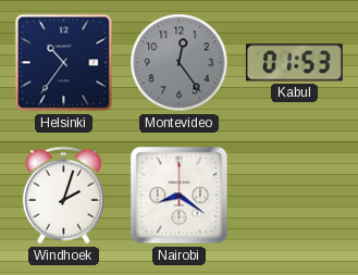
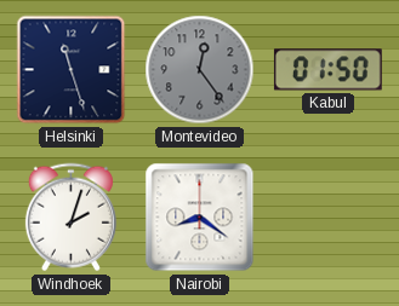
Helsinki: 10:36 -> 11:27 (72, 70)
Kabul: 01:53 -> 01:50 (327, 70)
